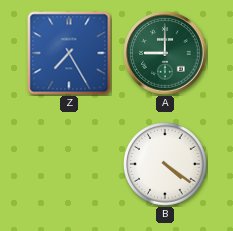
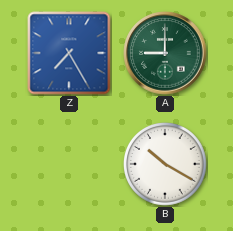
B: 4:21 -> 10:20 (166, 165)
